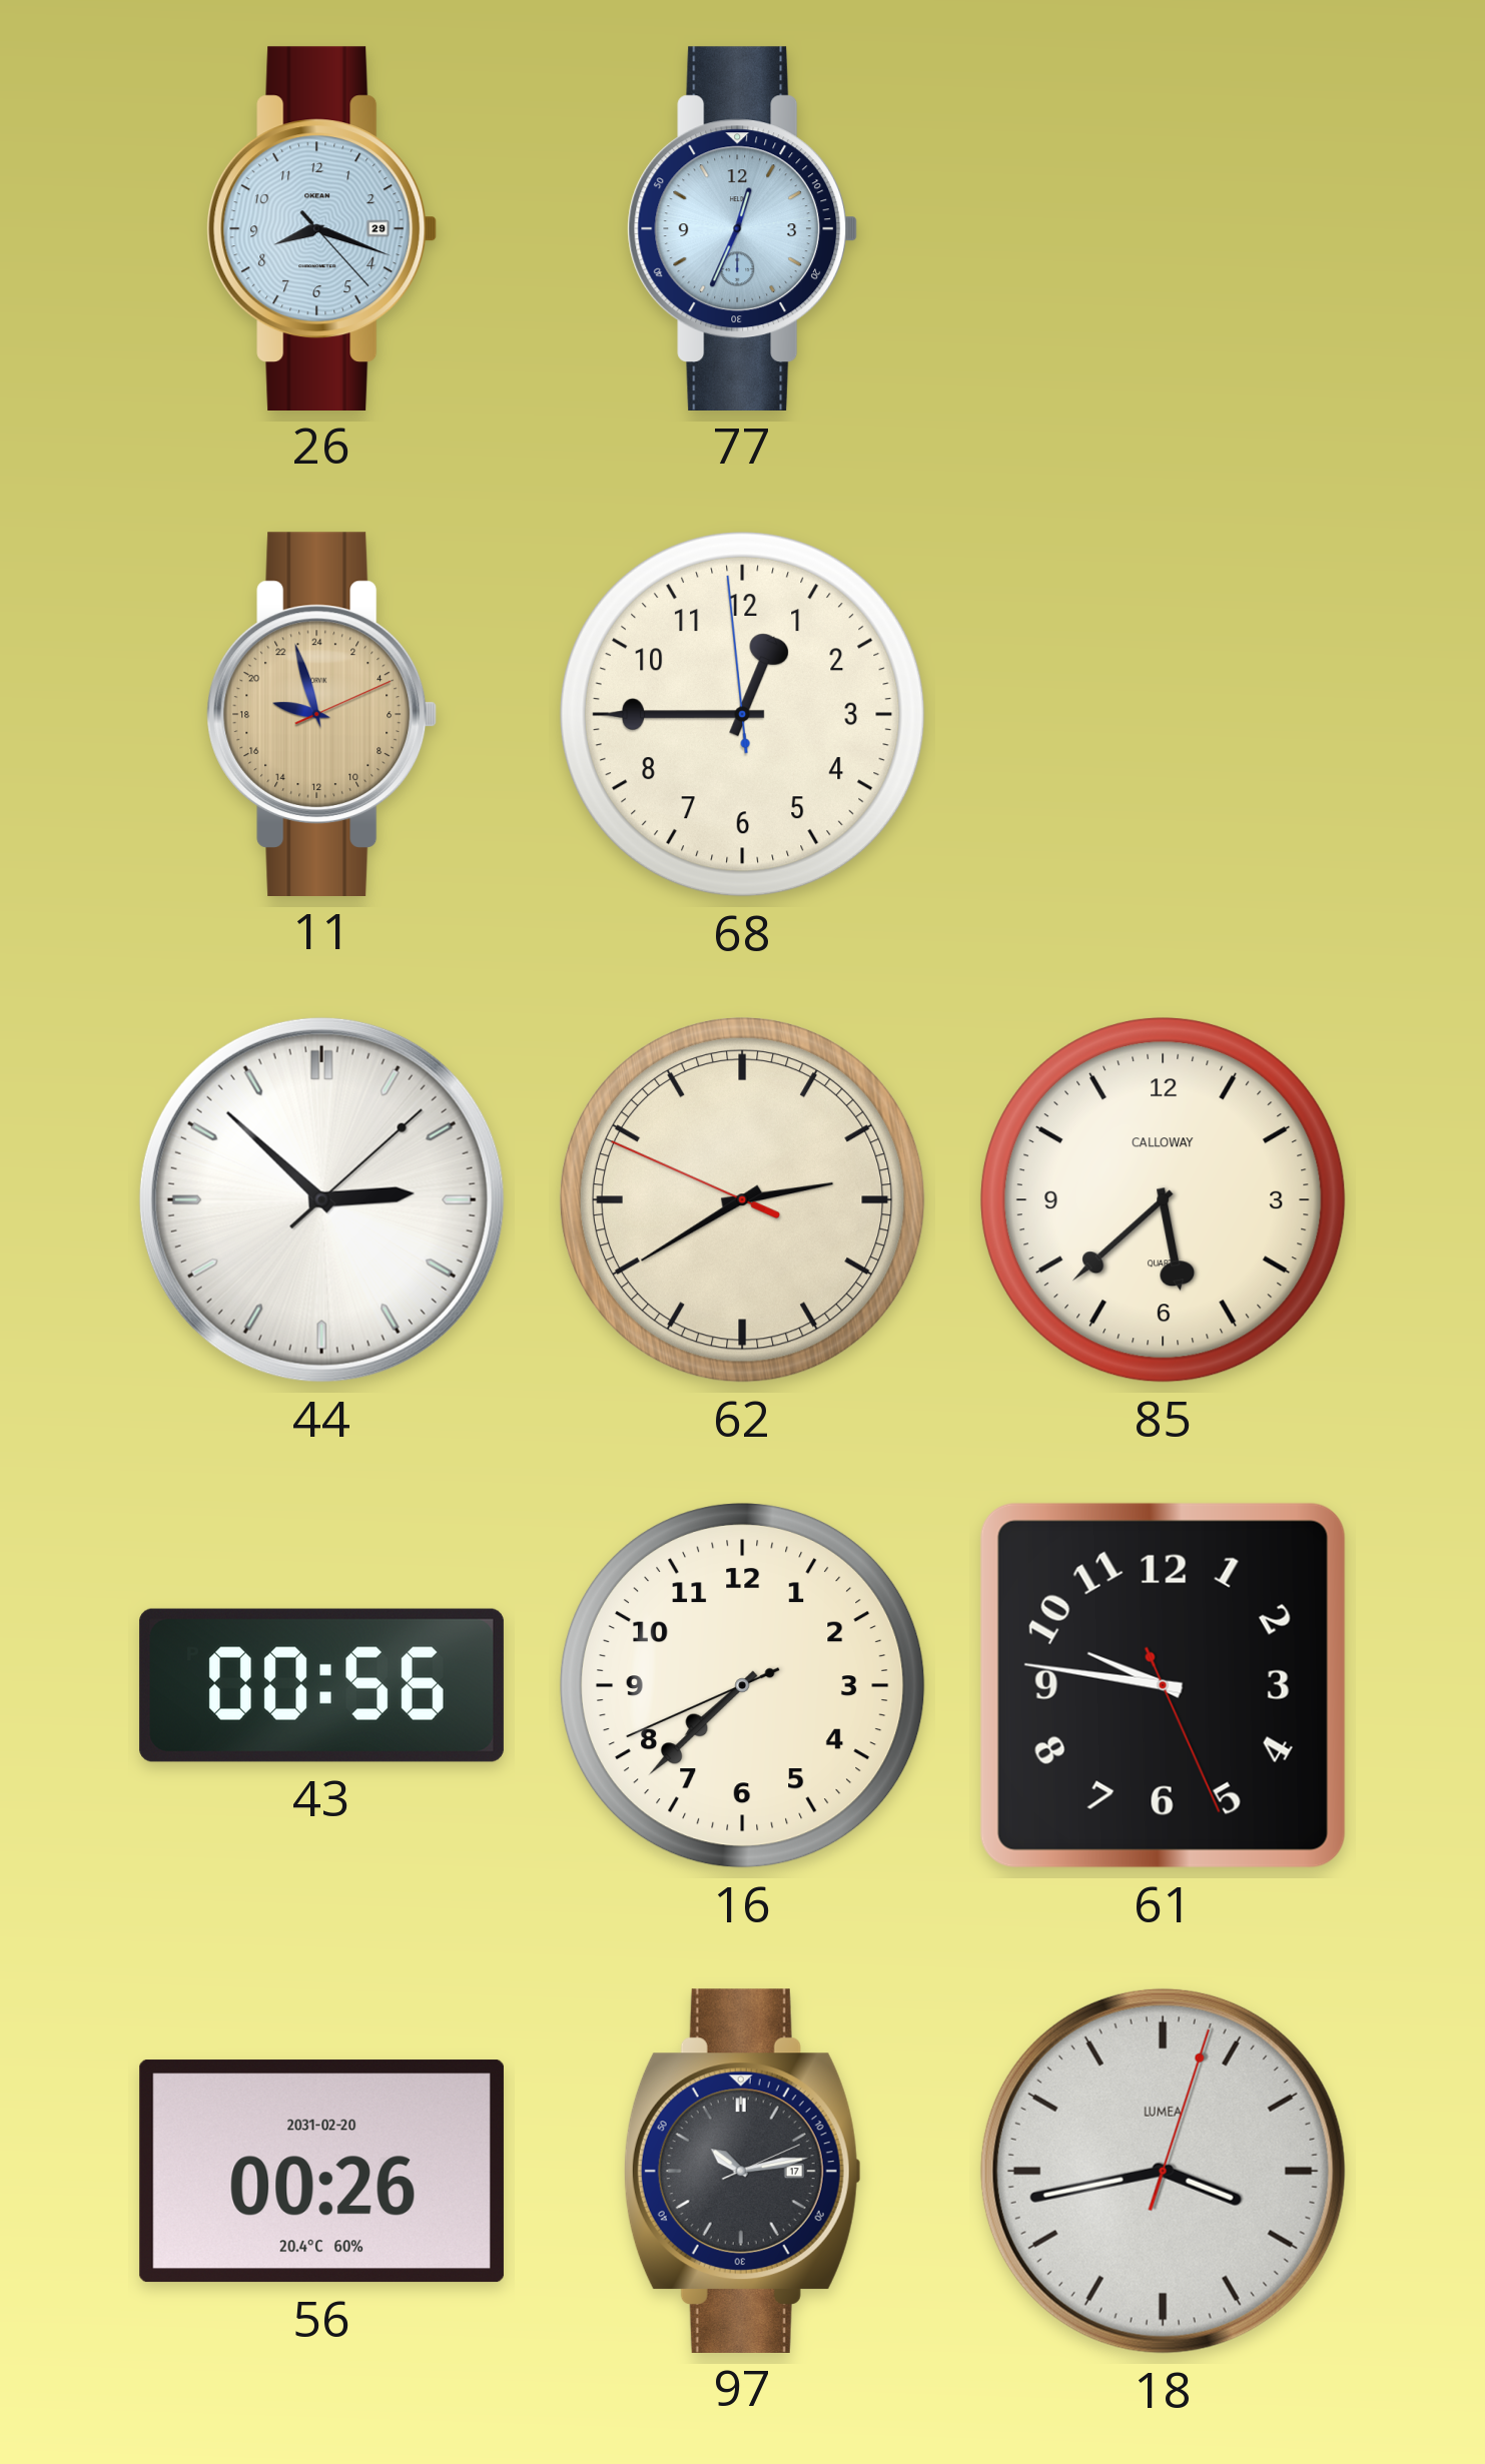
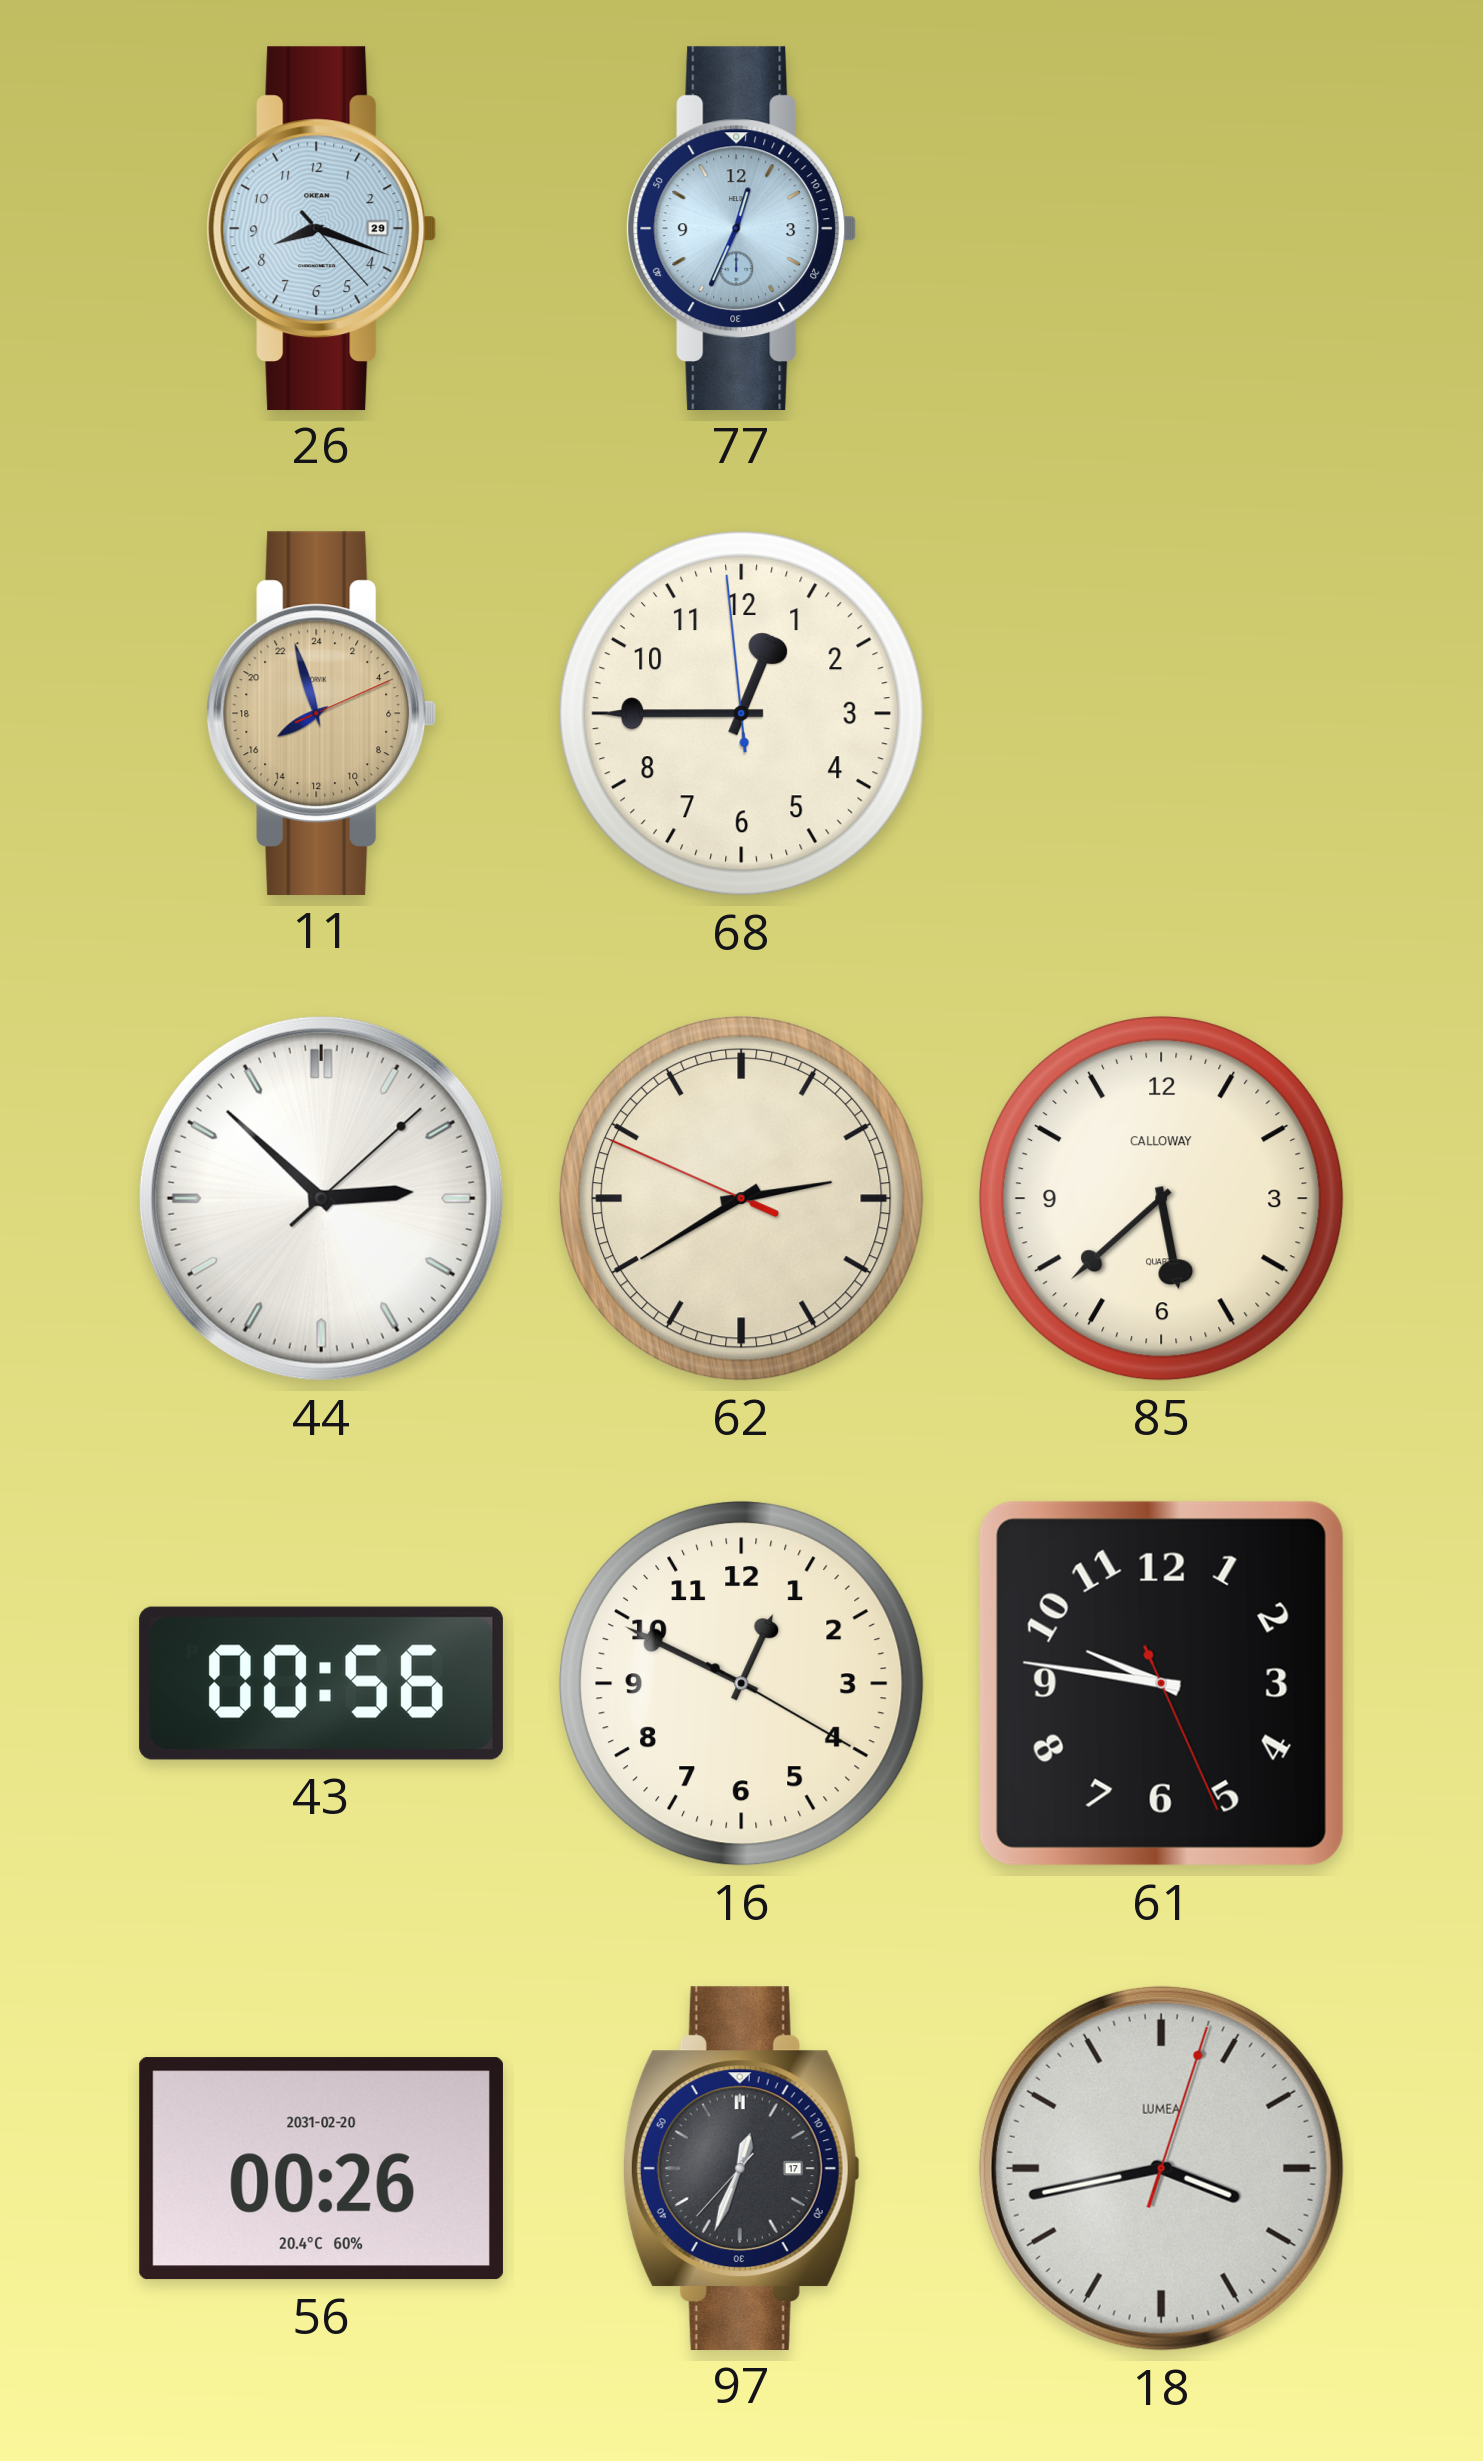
11: 18:57 -> 15:57 (322, 713)
16: 7:37 -> 12:49 (741, 1683)
97: 10:13 -> 12:33 (741, 2168)
